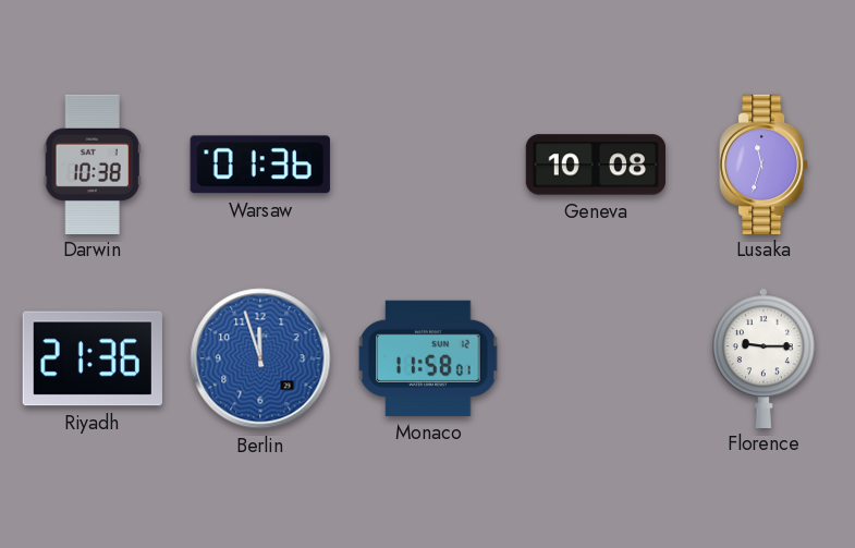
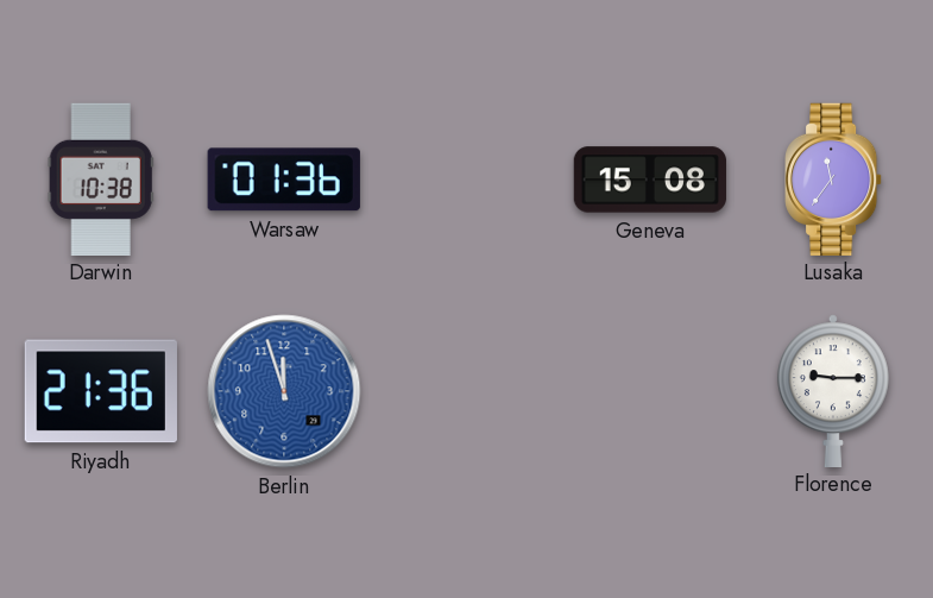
Geneva: 10:08 -> 15:08 (650, 180)
Lusaka: 11:33 -> 11:36 (833, 178)
Monaco: 11:58 -> none (428, 358)
